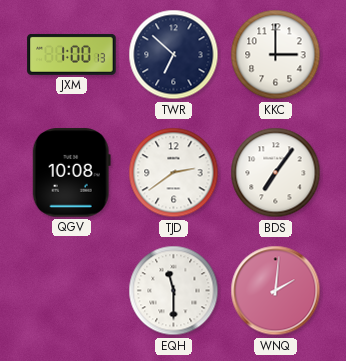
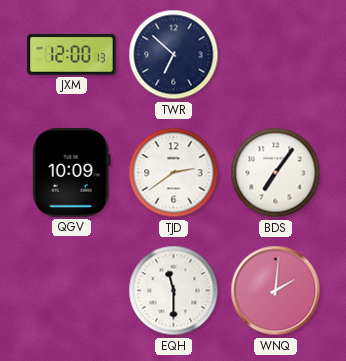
JXM: 1:00 -> 12:00 (72, 54)
KKC: 3:00 -> none (276, 55)
QGV: 10:08 -> 10:09 (71, 173)
